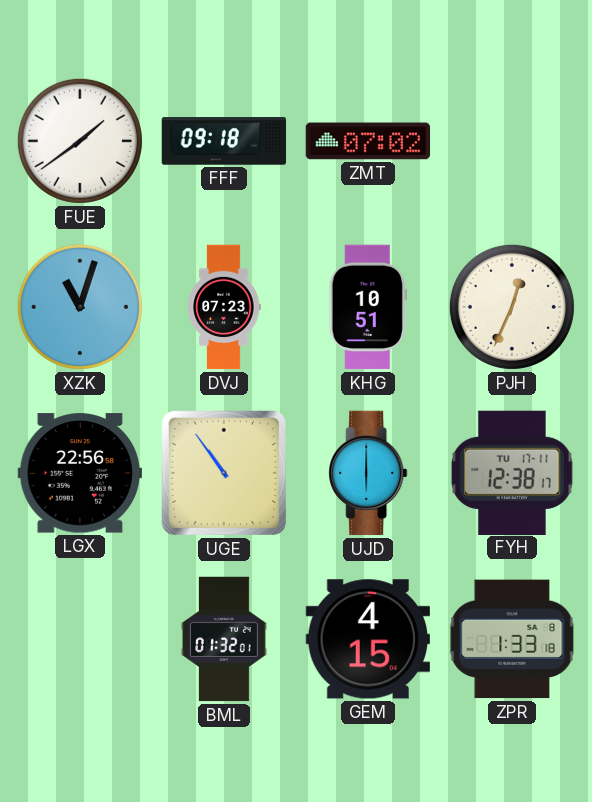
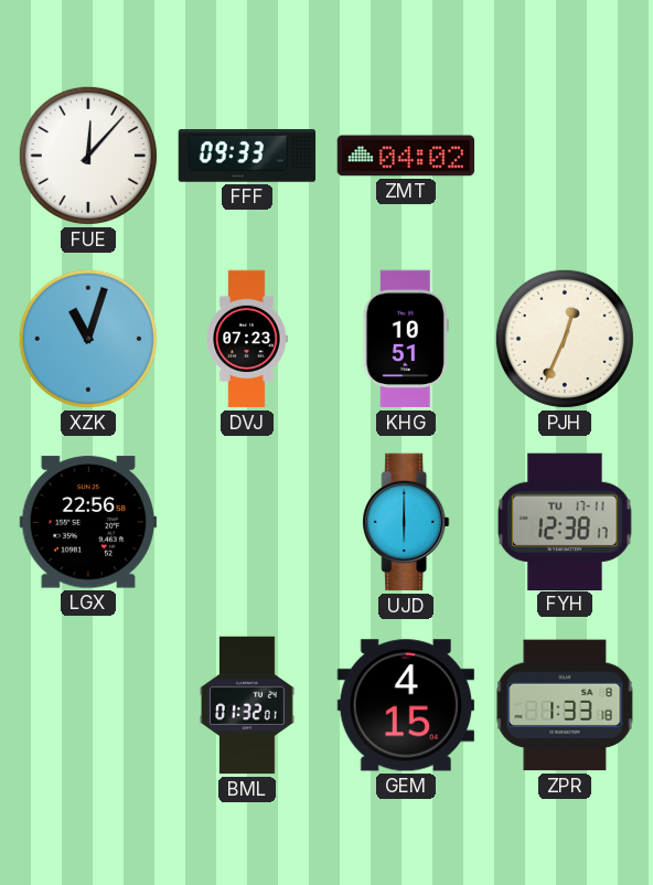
FUE: 1:39 -> 12:07 (88, 156)
FFF: 09:18 -> 09:33 (247, 156)
ZMT: 07:02 -> 04:02 (406, 156)
UGE: 10:54 -> none (224, 473)
